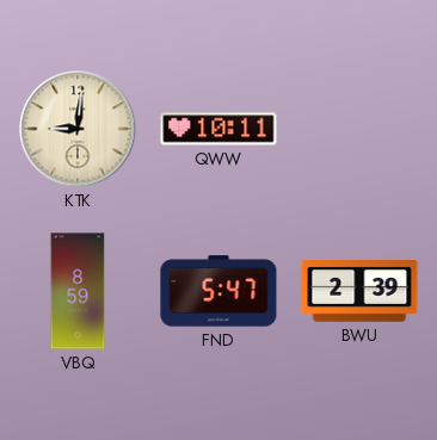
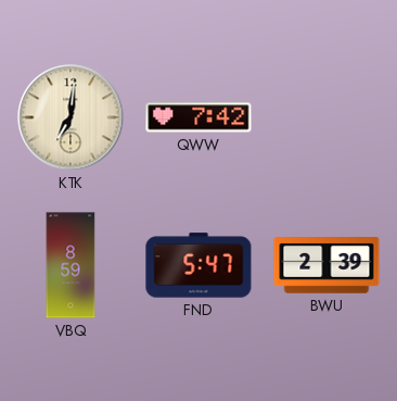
KTK: 9:01 -> 7:01 (71, 117)
QWW: 10:11 -> 7:42 (198, 117)
